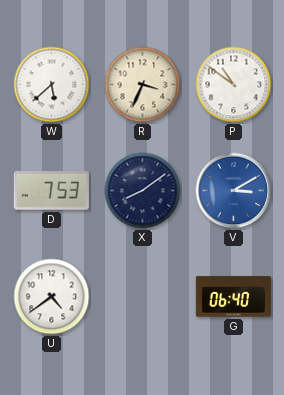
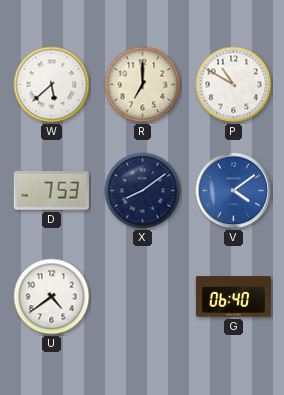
R: 3:34 -> 7:00 (143, 85)
P: 10:51 -> 10:50 (234, 85)
V: 3:10 -> 4:09 (234, 191)
